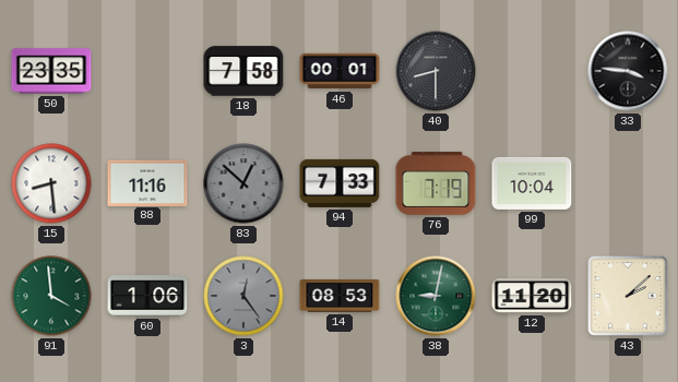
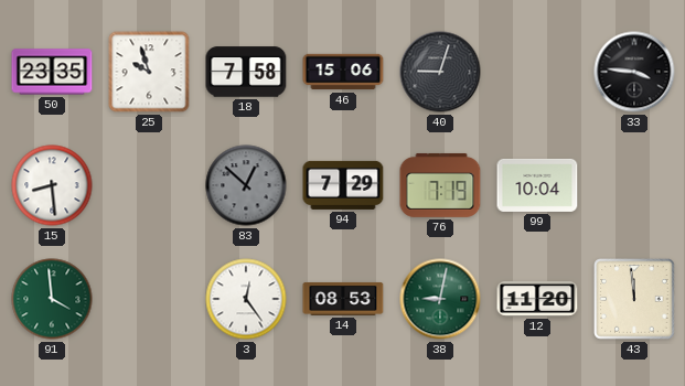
25: none -> 9:57 (149, 72)
46: 00:01 -> 15:06 (343, 72)
40: 8:30 -> 9:03 (440, 72)
88: 11:16 -> none (147, 182)
94: 7:33 -> 7:29 (343, 185)
60: 1:06 -> none (147, 296)
3 dial: grey -> white (246, 299)
43: 2:08 -> 11:59 (634, 299)
